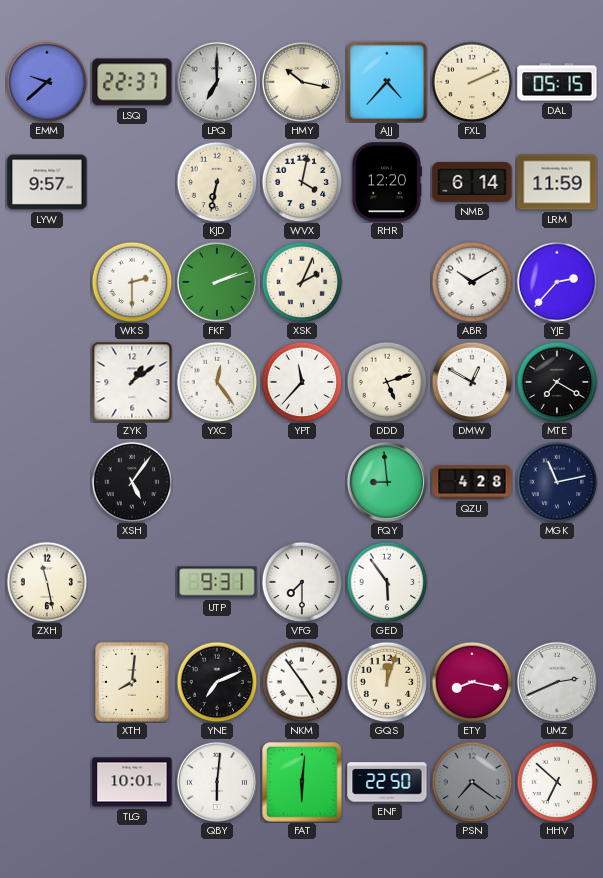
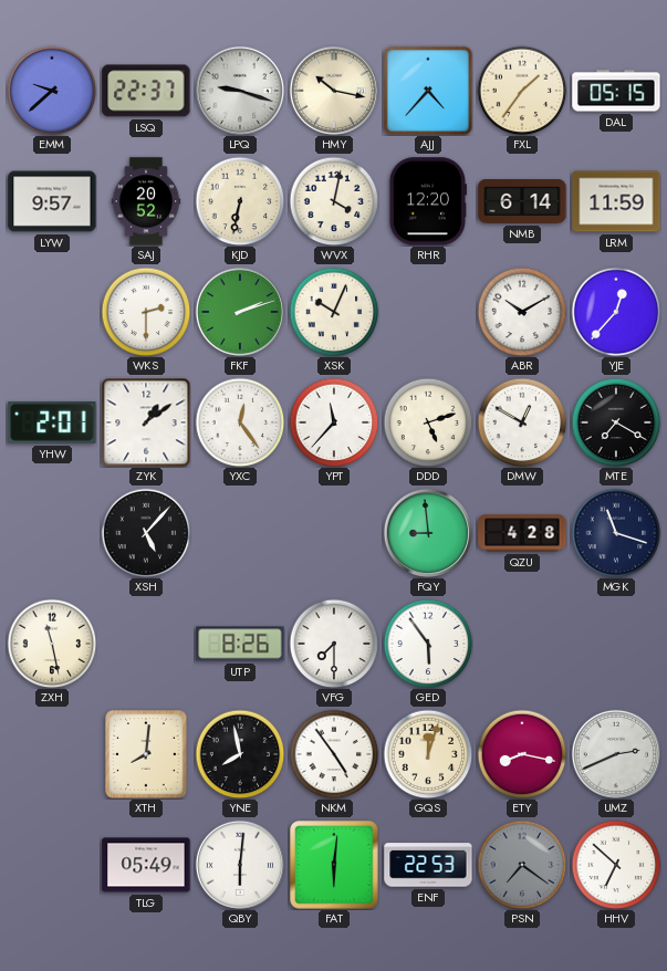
LPQ: 7:00 -> 9:18 (239, 90)
FXL: 2:11 -> 1:36 (522, 91)
SAJ: none -> 20:52 (146, 201)
XSK: 2:04 -> 10:04 (334, 312)
YJE: 2:37 -> 12:37 (616, 312)
YHW: none -> 2:01 (52, 422)
XSH: 5:06 -> 5:07 (146, 533)
MGK: 11:13 -> 11:18 (616, 533)
UTP: 9:31 -> 8:26 (240, 644)
YNE: 7:11 -> 7:58 (240, 754)
TLG: 10:01 -> 05:49 (146, 865)
ENF: 22:50 -> 22:53 (428, 865)
